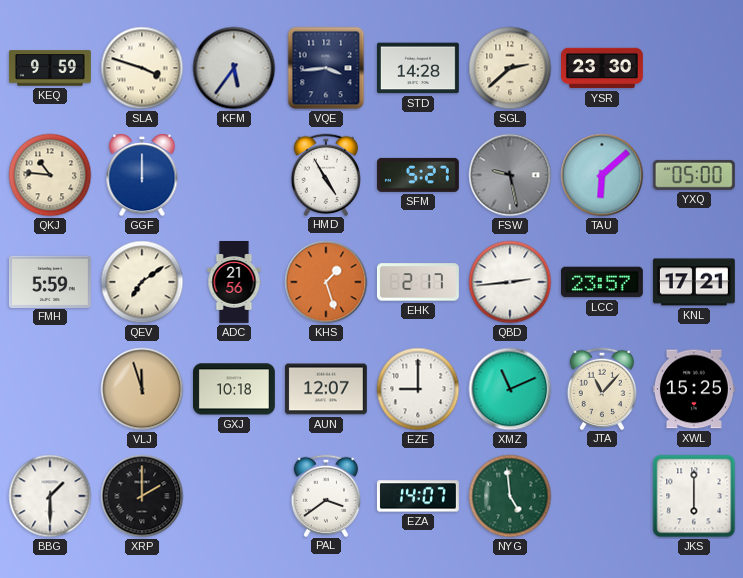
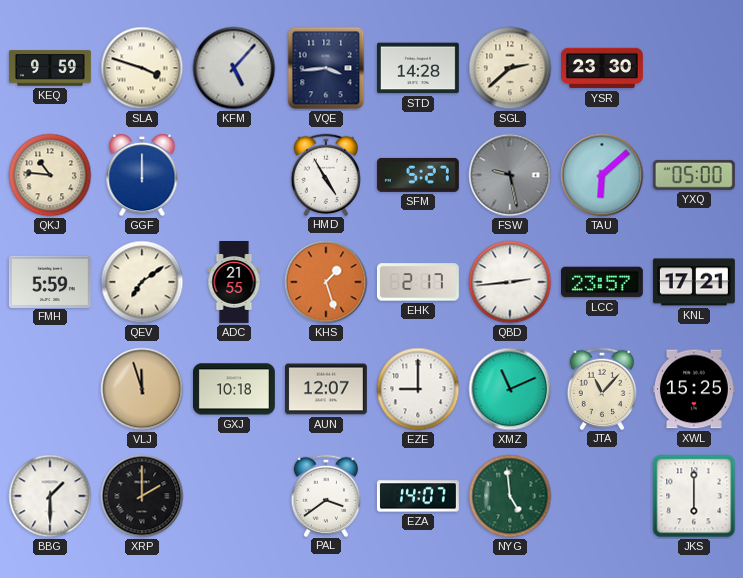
KFM: 5:36 -> 5:07 (234, 68)
ADC: 21:56 -> 21:55 (234, 283)
